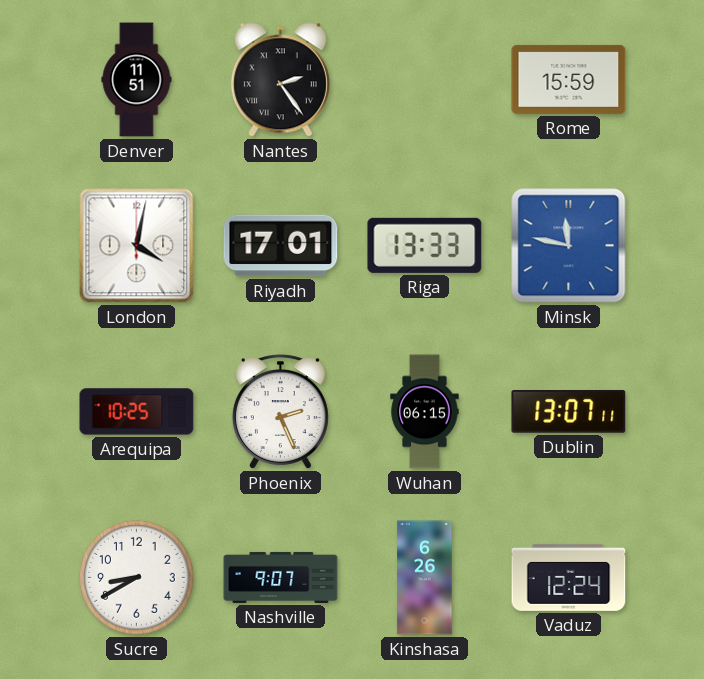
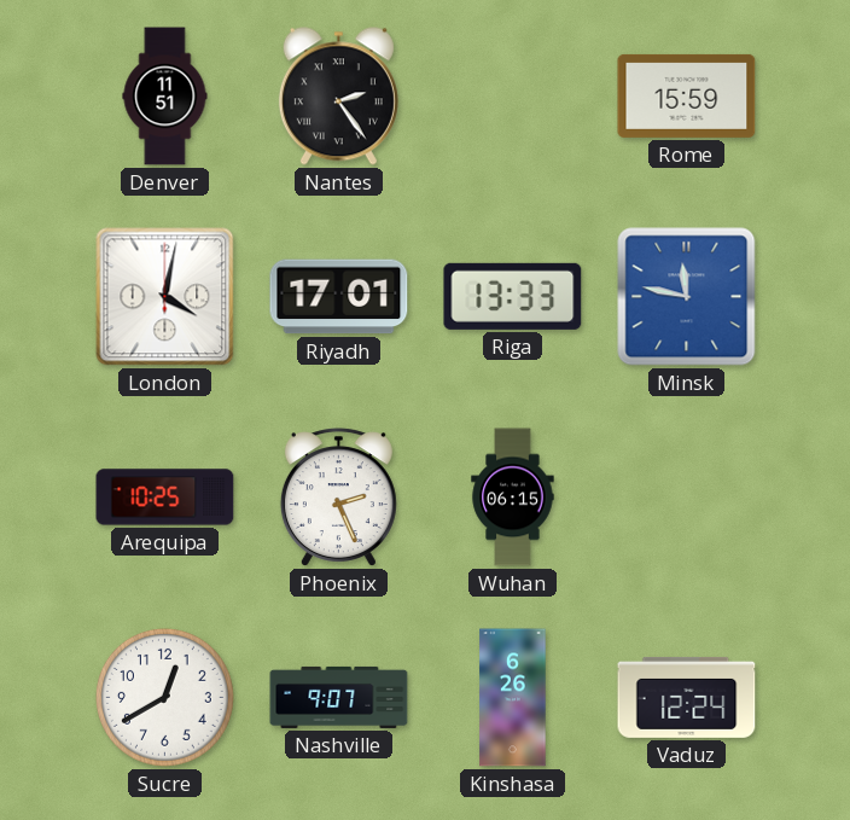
Dublin: 13:07 -> none (569, 412)
Sucre: 8:40 -> 12:40 (164, 697)
